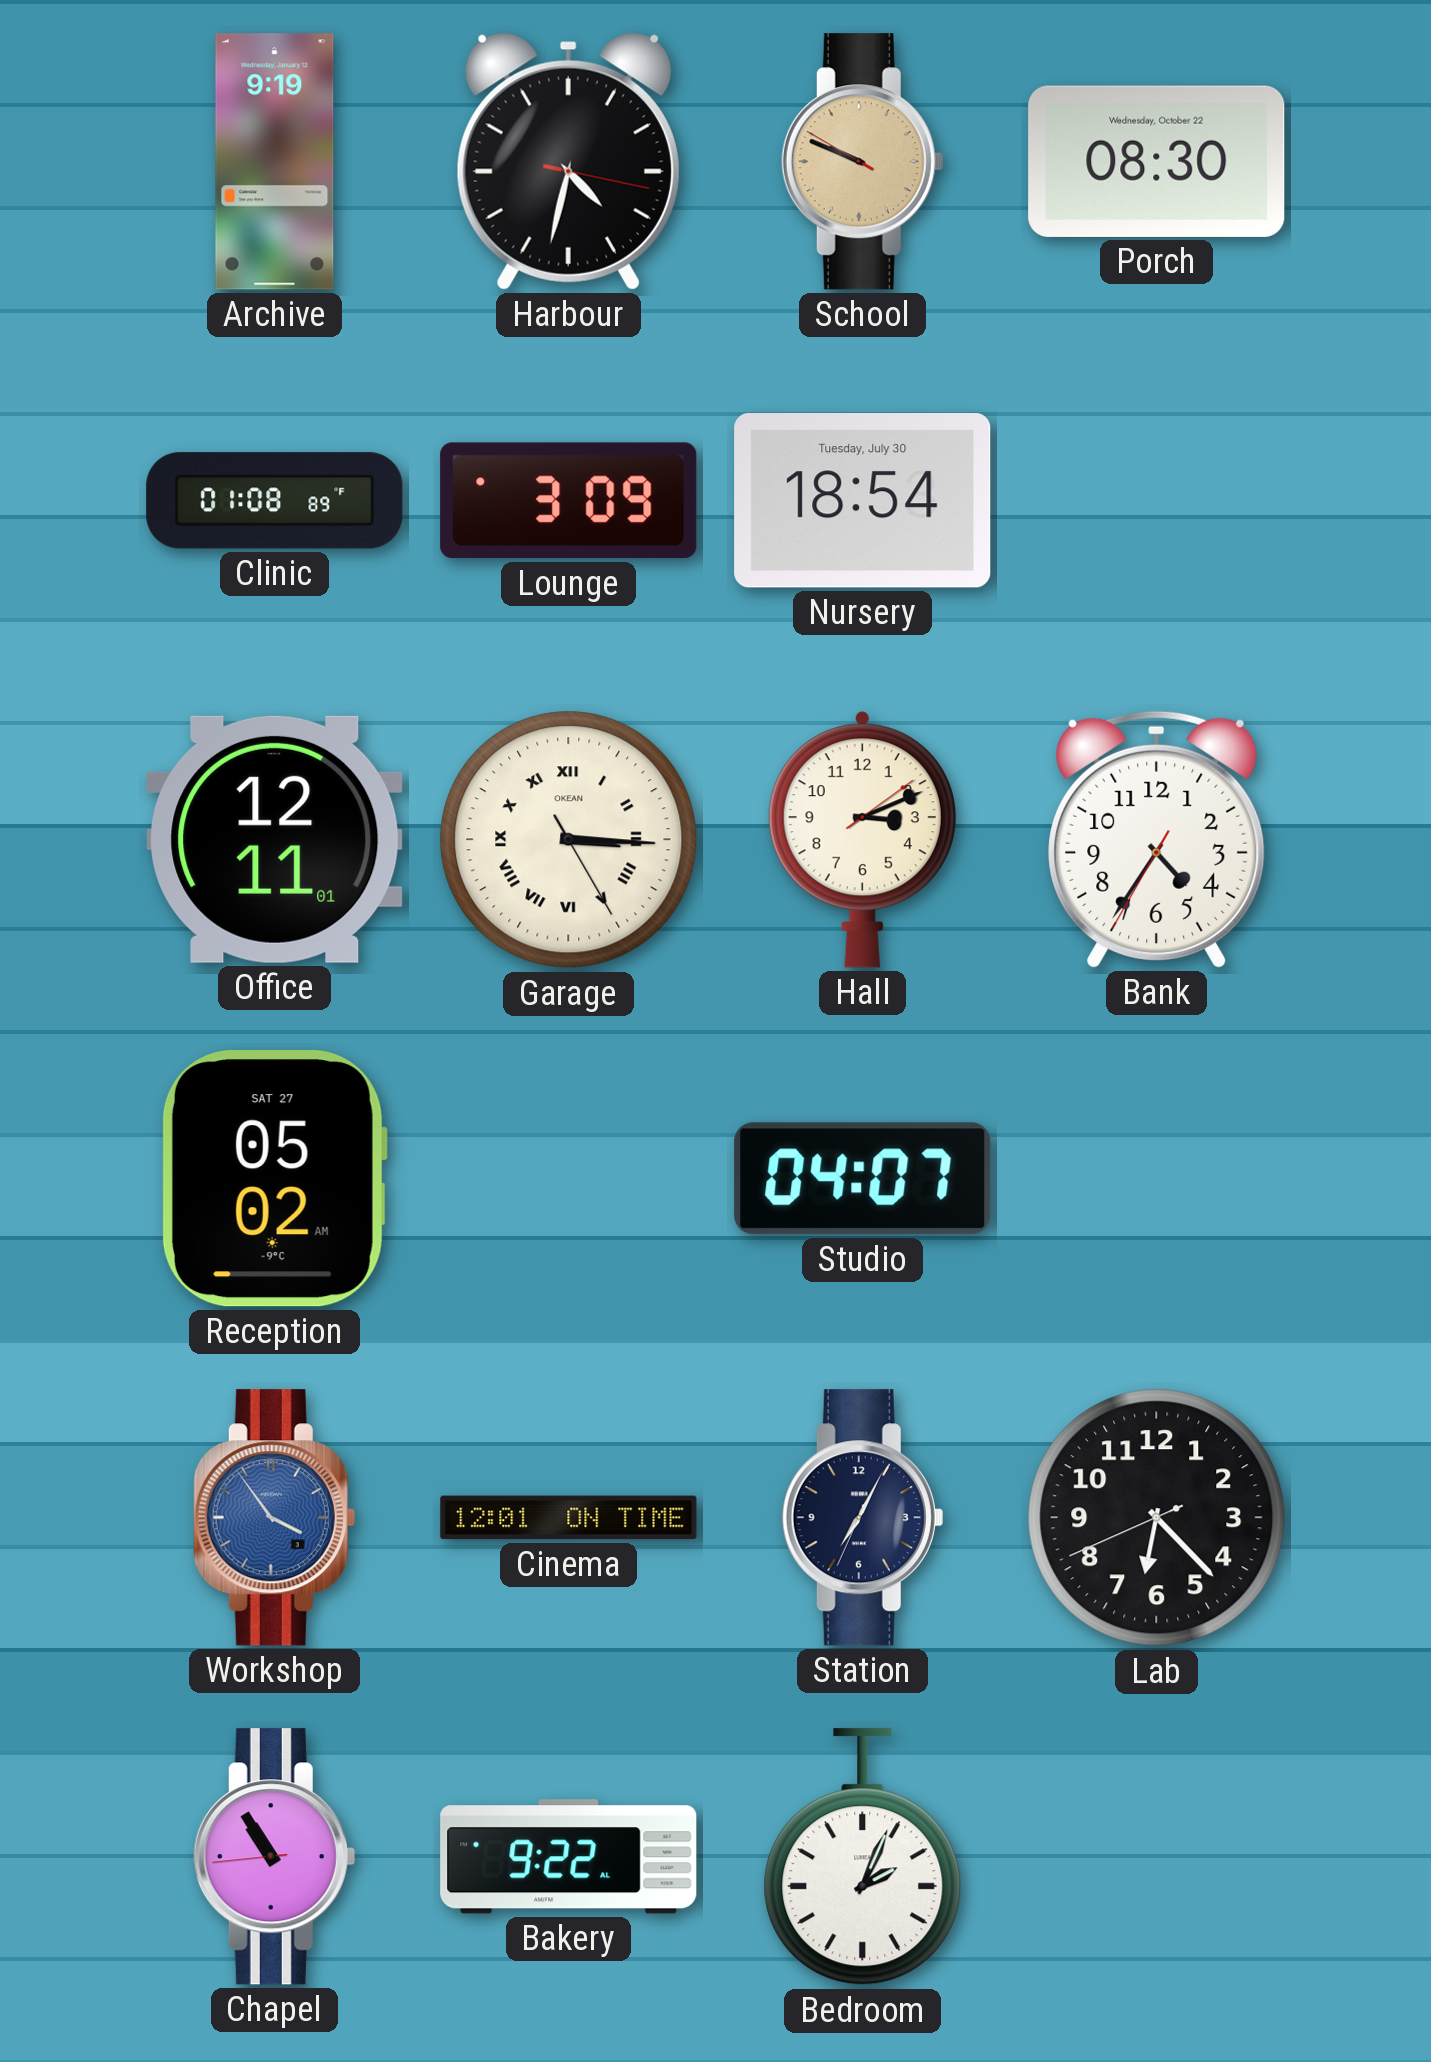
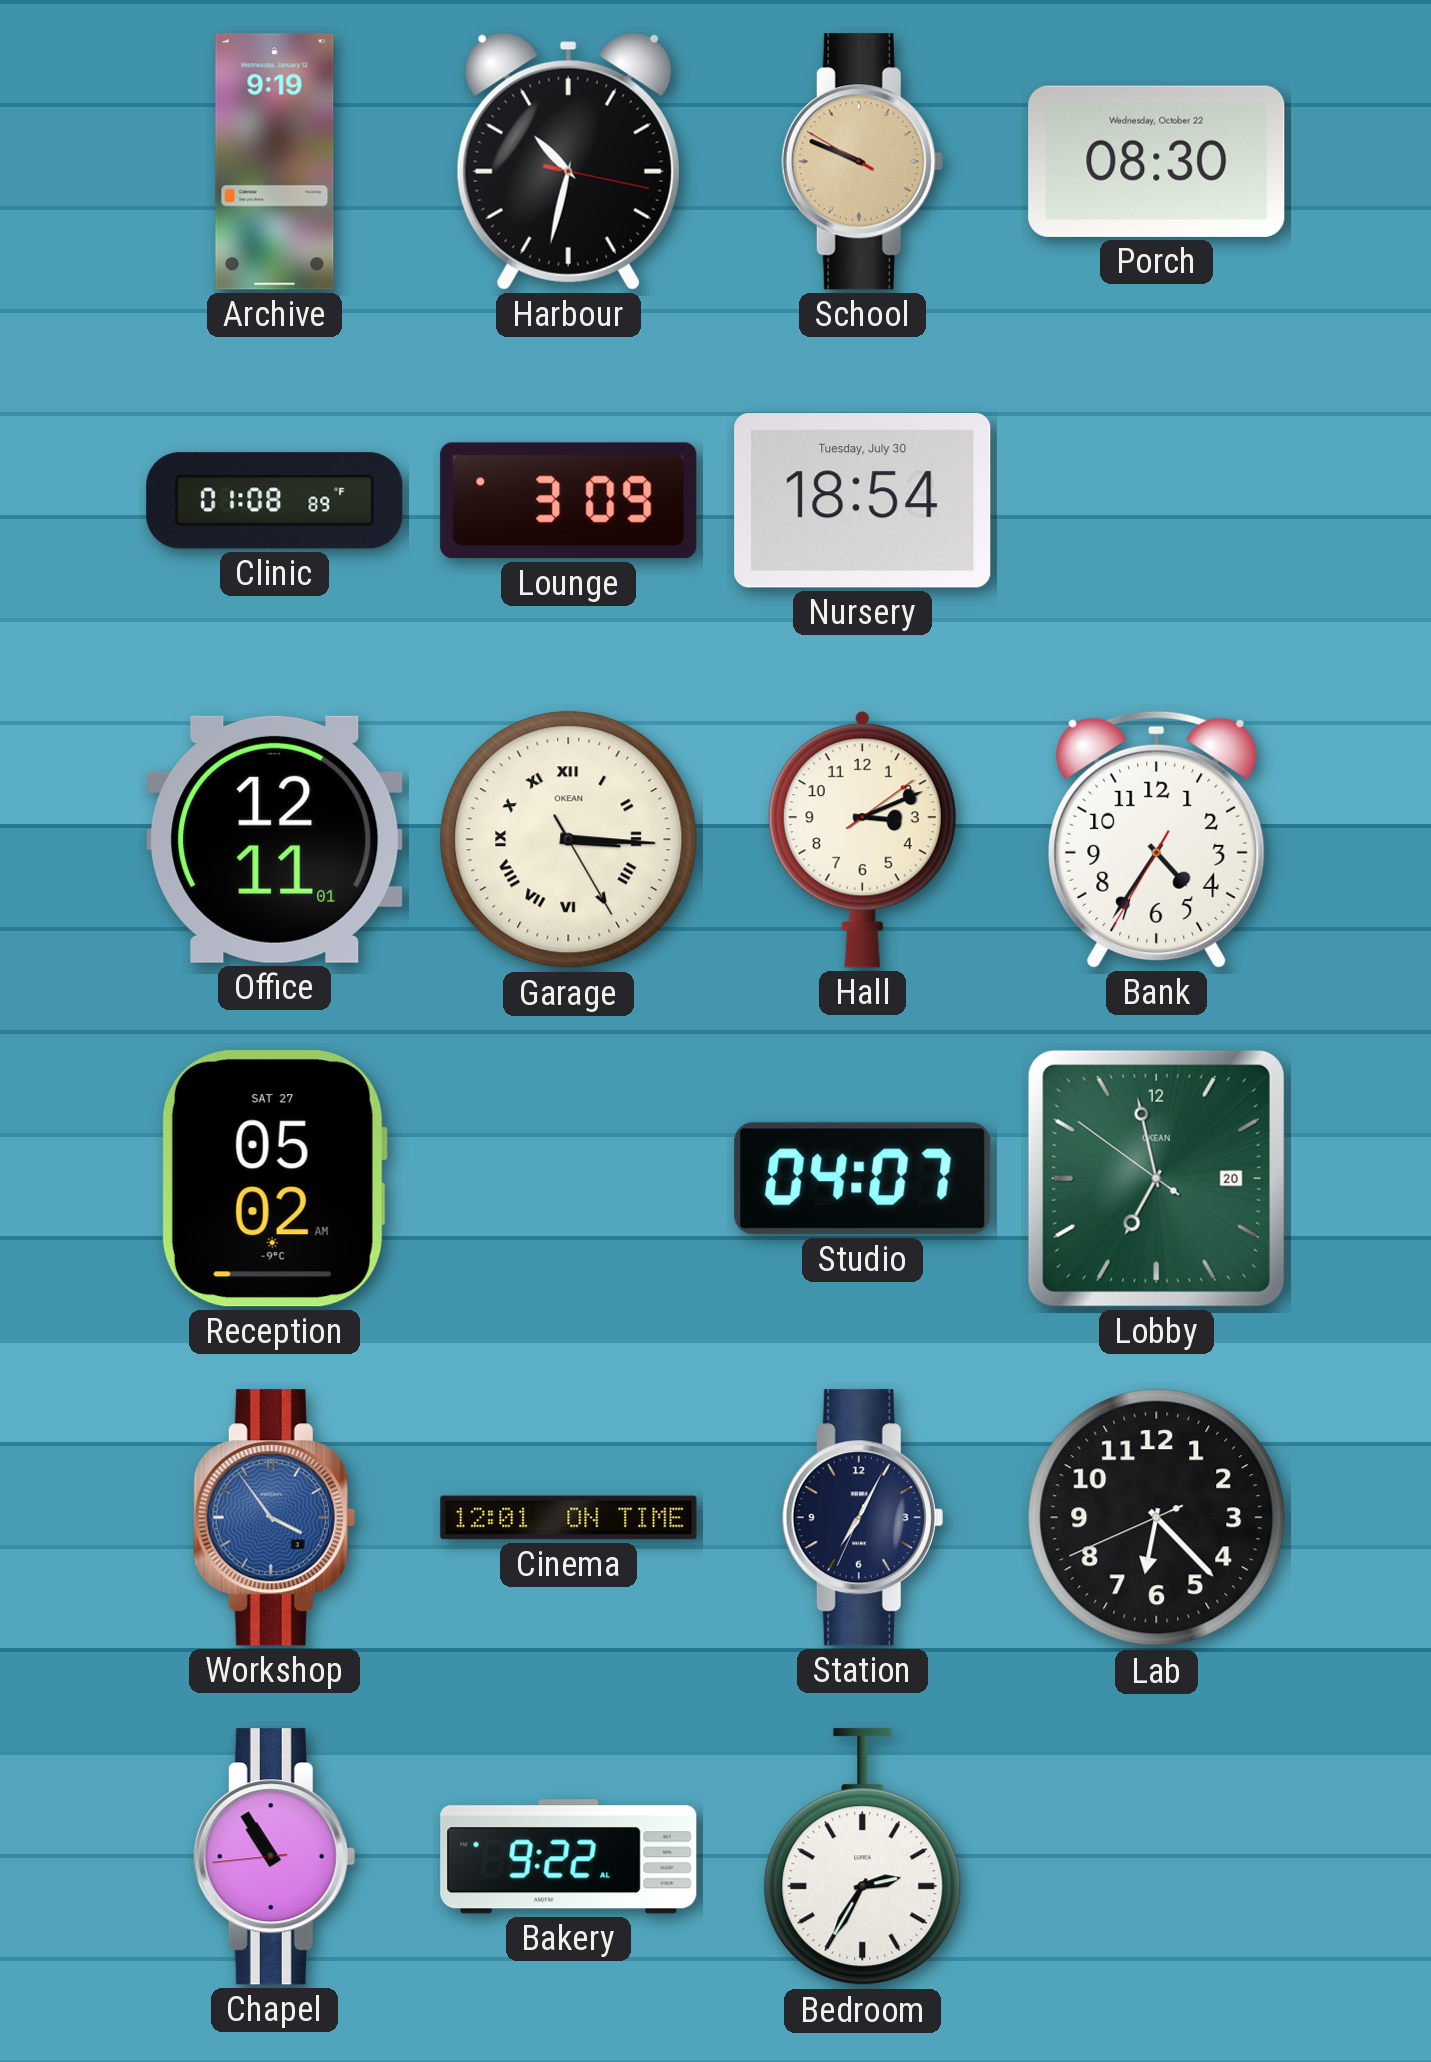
Harbour: 4:32 -> 10:32 (568, 161)
Lobby: none -> 6:57 (1156, 1178)
Bedroom: 2:04 -> 2:35 (863, 1857)
